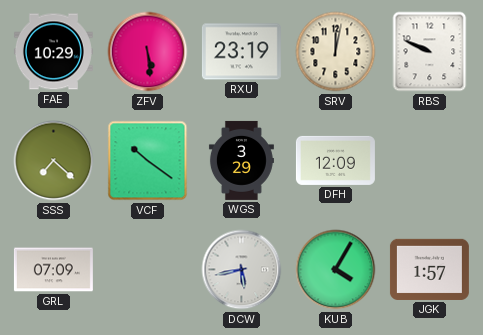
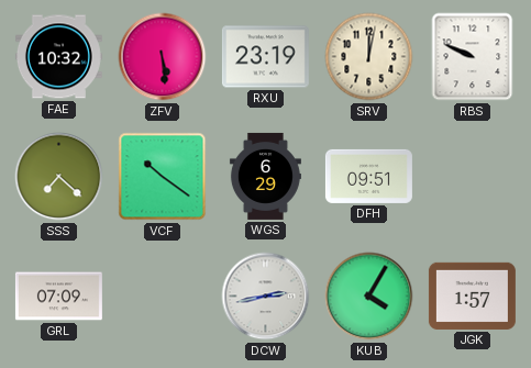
FAE: 10:29 -> 10:32 (58, 57)
WGS: 3:29 -> 6:29 (265, 176)
DFH: 12:09 -> 09:51 (368, 176)
DCW: 5:43 -> 2:43 (266, 297)
